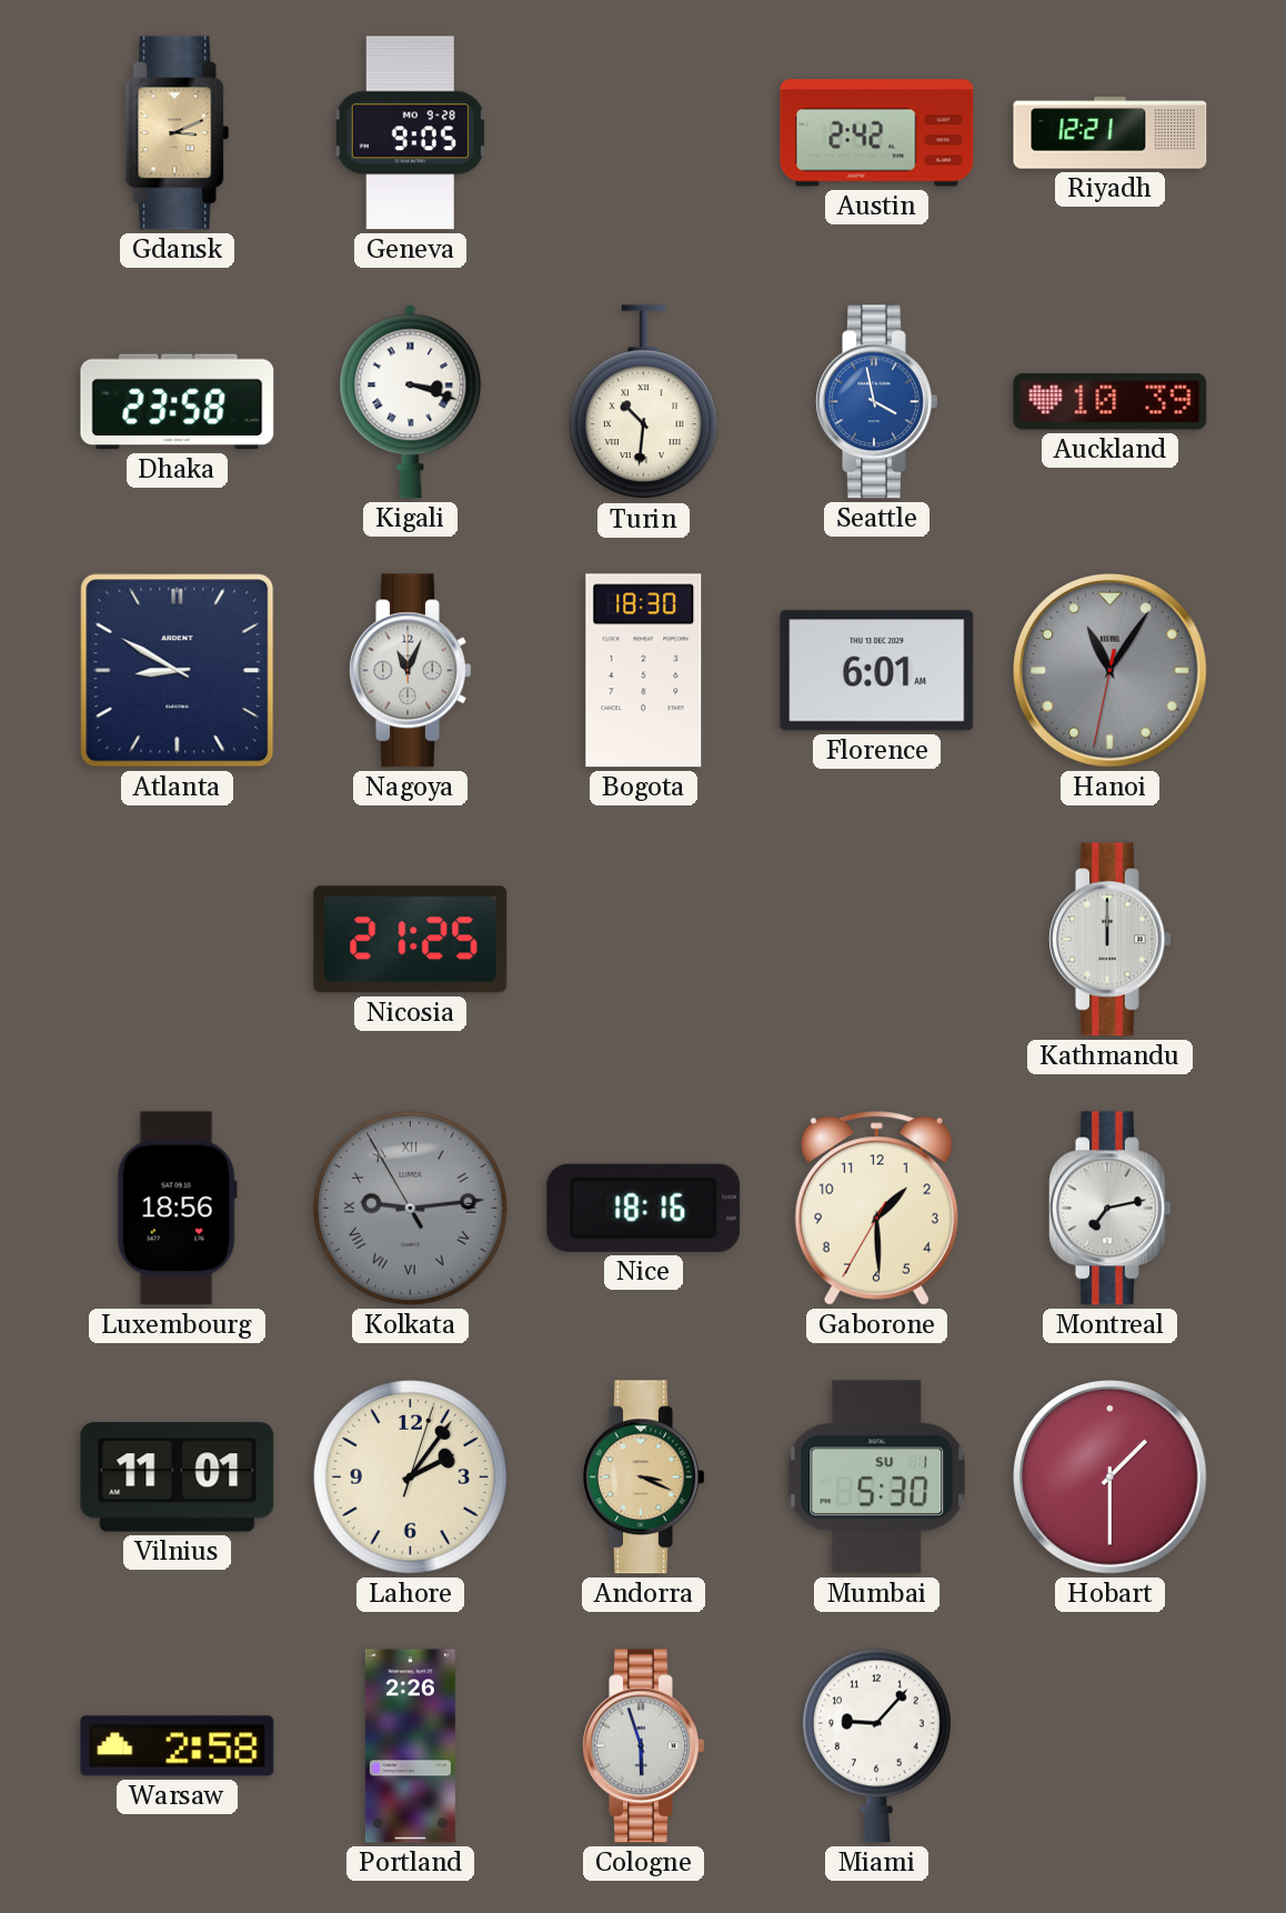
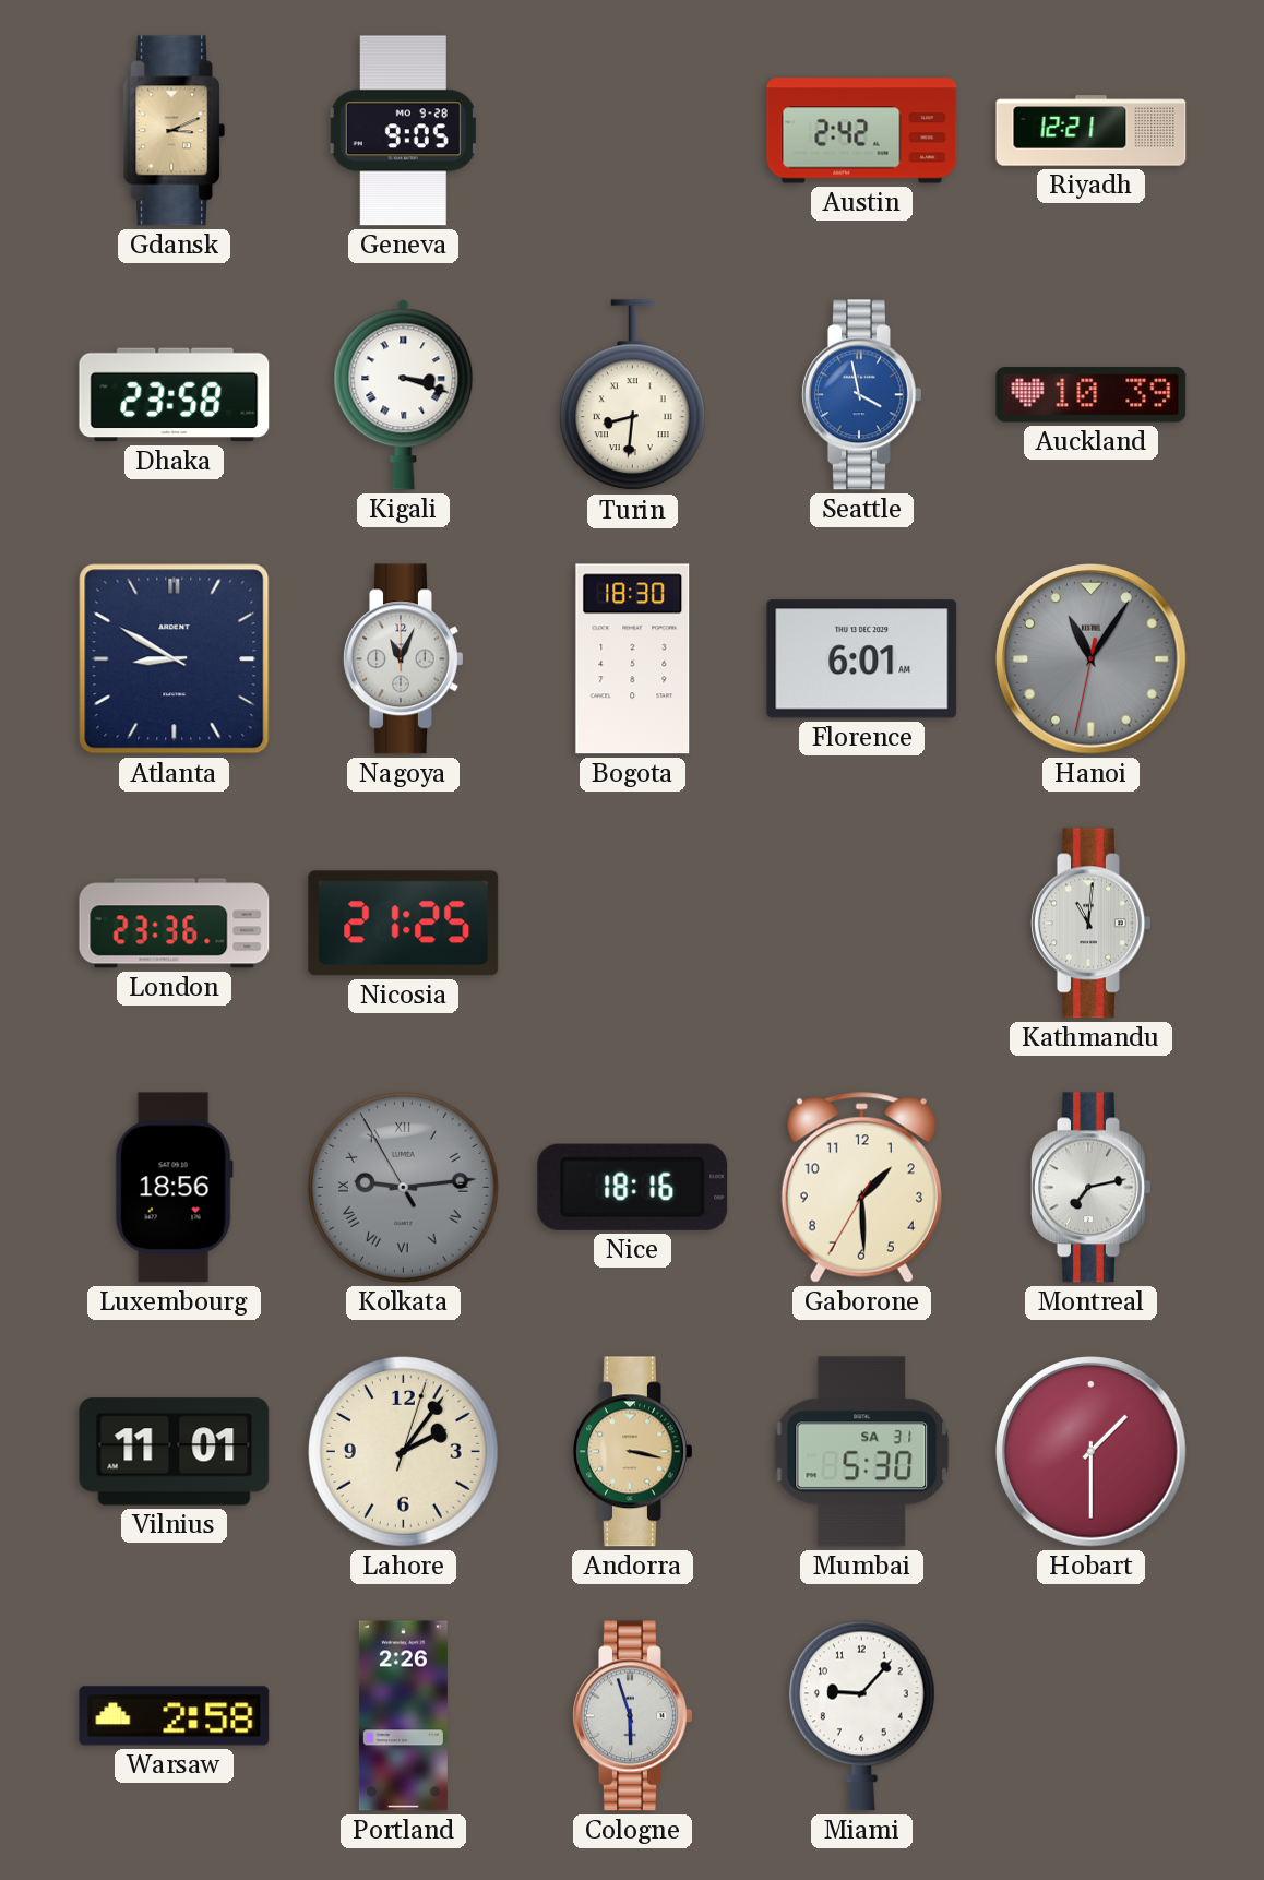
Turin: 10:31 -> 8:31 (632, 395)
London: none -> 23:36 (175, 924)
Kathmandu: 12:00 -> 11:01 (1092, 924)
Andorra: 3:19 -> 3:17 (633, 1452)
Mumbai date: SU 1 -> SA 31 (862, 1452)
